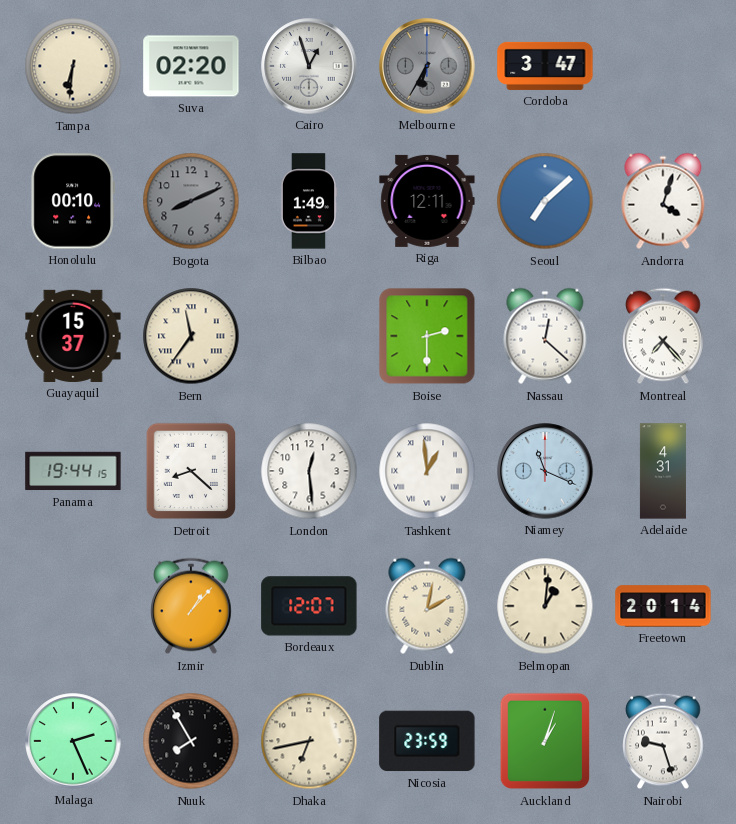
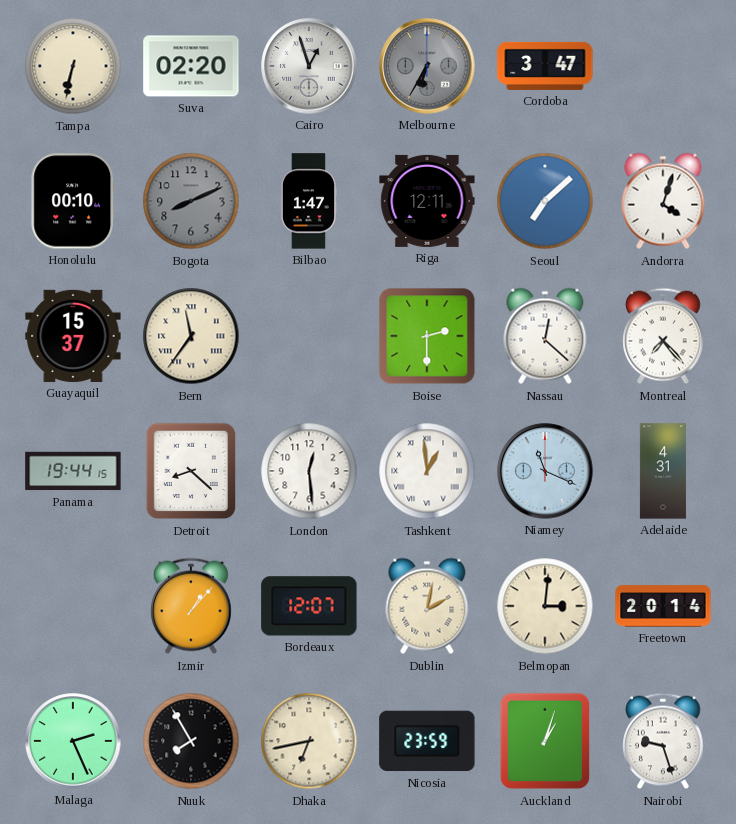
Tampa: 6:31 -> 6:32 (73, 66)
Bilbao: 1:49 -> 1:47 (308, 201)
Belmopan: 1:01 -> 3:01 (545, 606)
